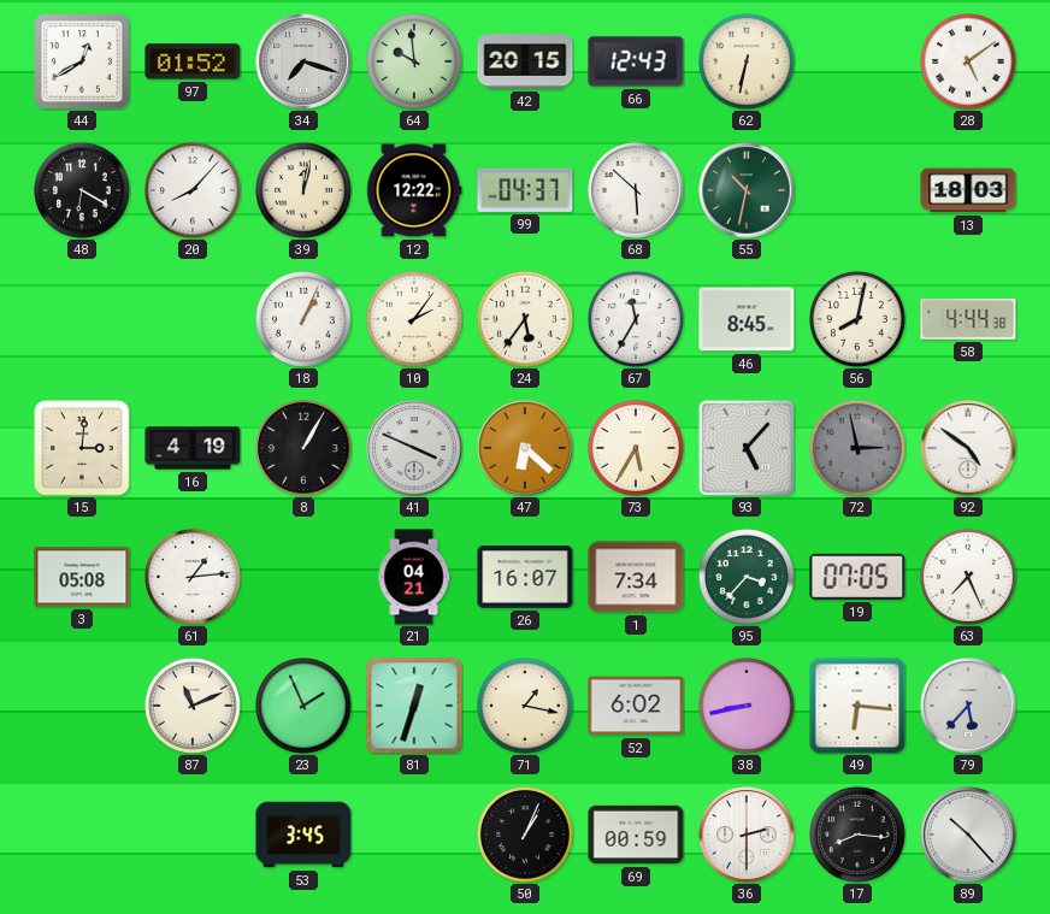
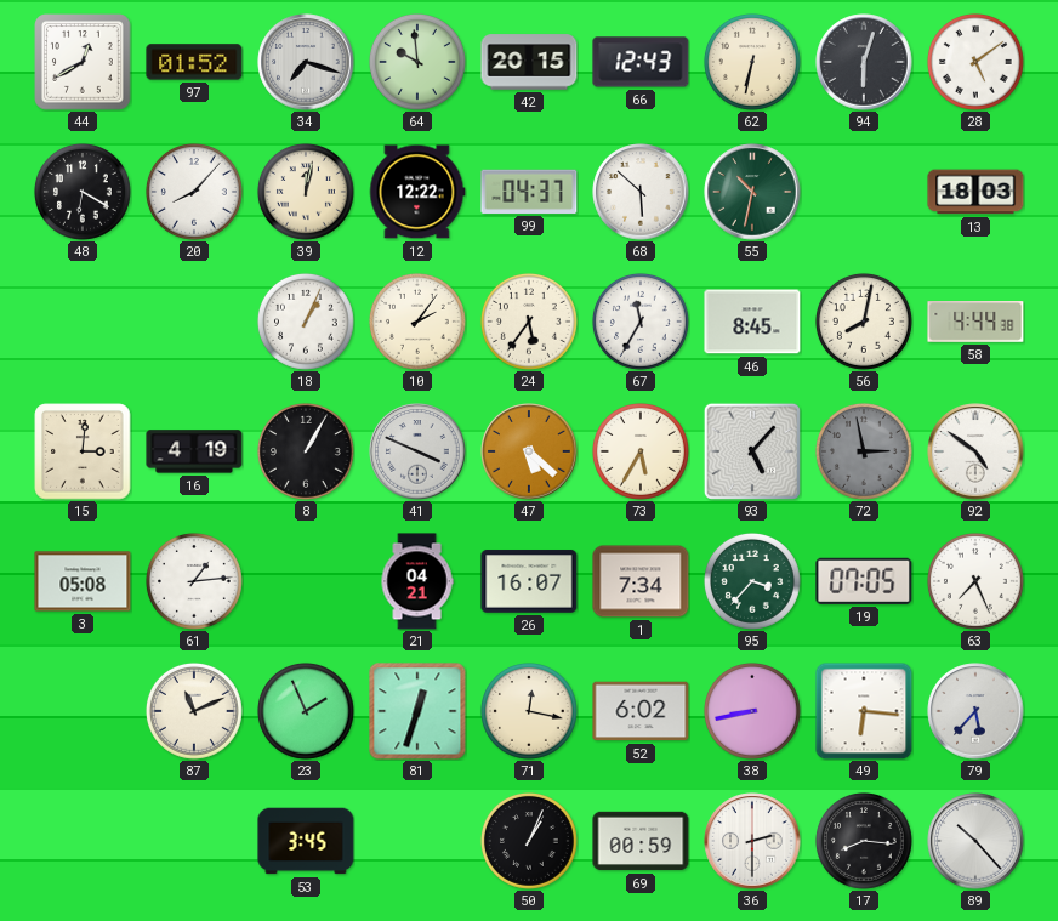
94: none -> 6:03 (864, 62)
47: 6:22 -> 5:22 (529, 451)
71: 1:17 -> 12:17 (529, 711)
